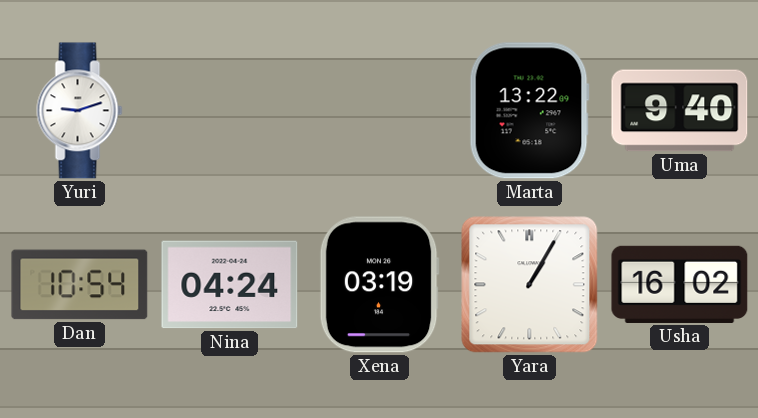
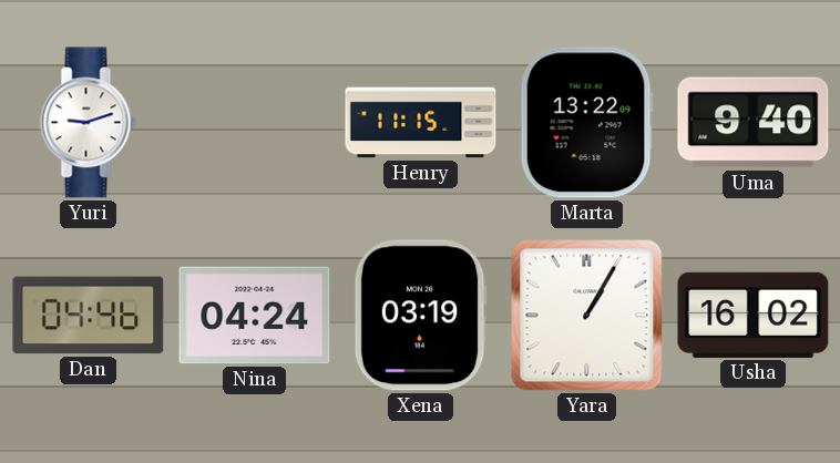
Henry: none -> 11:15 (421, 123)
Dan: 10:54 -> 04:46 (89, 316)
